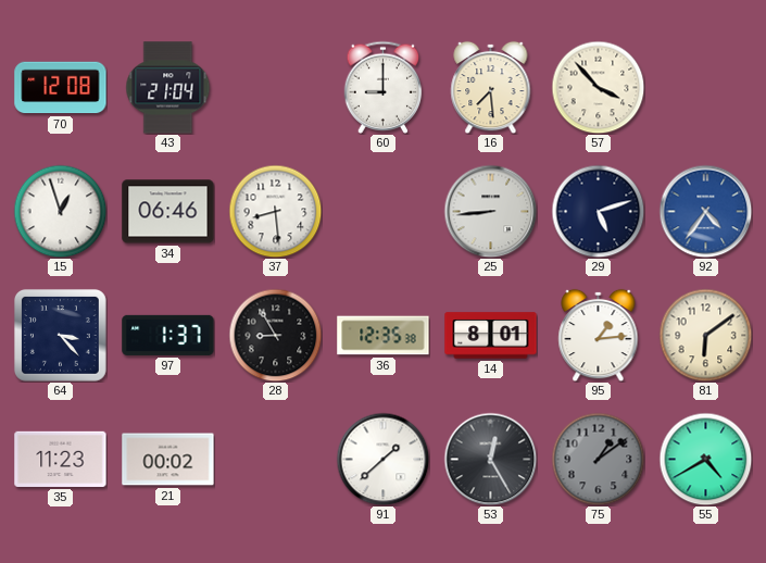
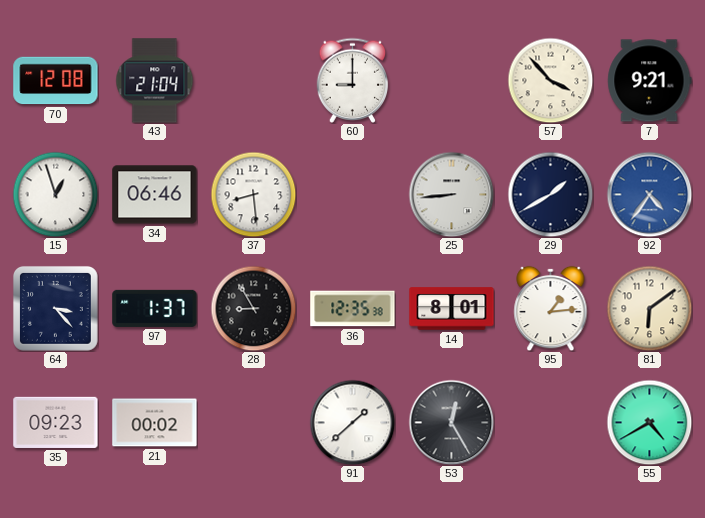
16: 7:29 -> none (491, 87)
7: none -> 9:21 (650, 81)
29: 5:12 -> 1:40 (550, 194)
35: 11:23 -> 09:23 (56, 422)
75: 1:09 -> none (598, 459)
